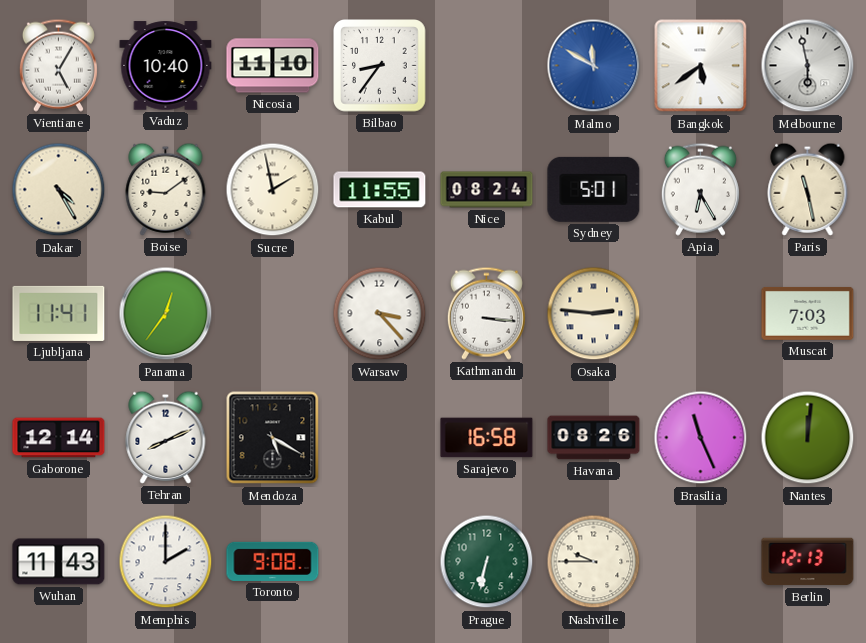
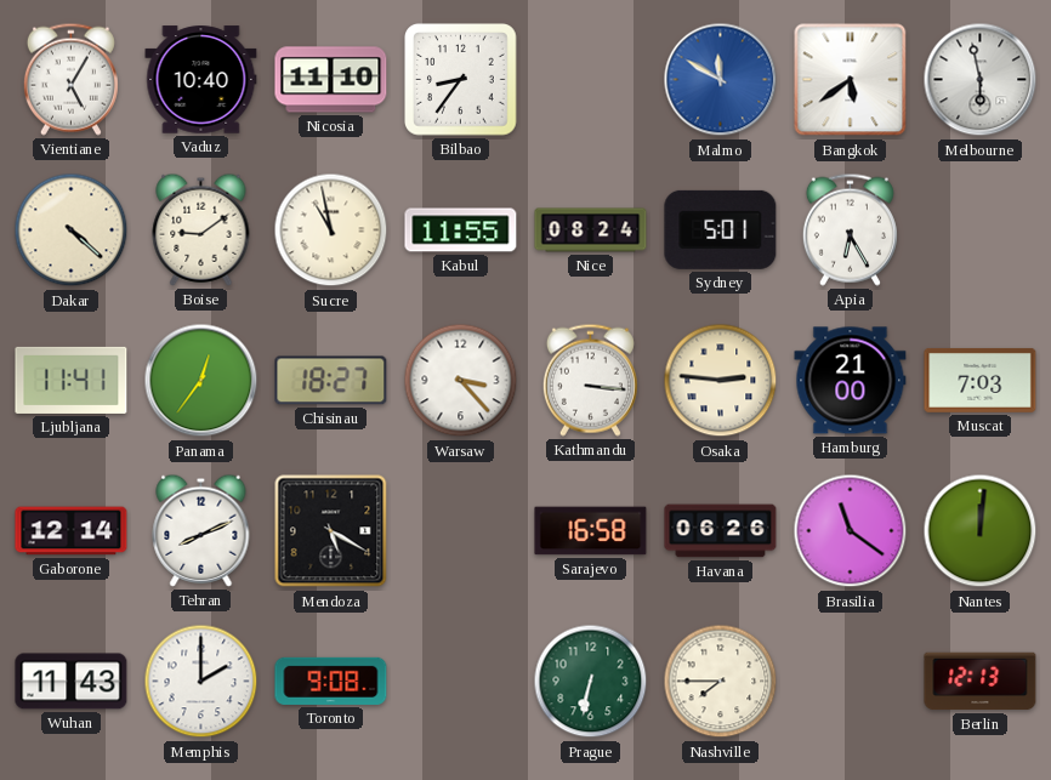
Dakar: 4:25 -> 4:22 (72, 230)
Sucre: 1:58 -> 10:58 (331, 230)
Paris: 11:28 -> none (808, 189)
Chisinau: none -> 18:27 (331, 381)
Hamburg: none -> 21:00 (851, 381)
Havana: 08:26 -> 06:26 (721, 531)
Brasilia: 11:26 -> 11:21 (851, 531)
Nashville: 9:45 -> 7:45 (721, 682)
